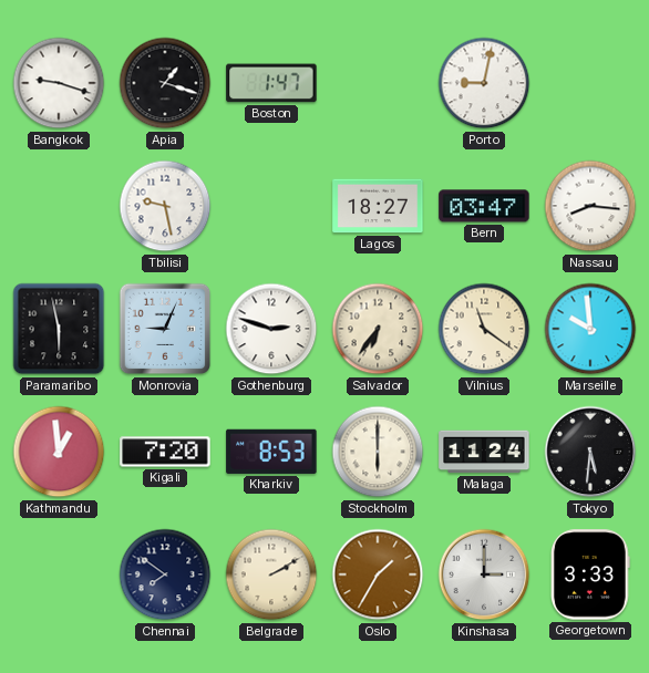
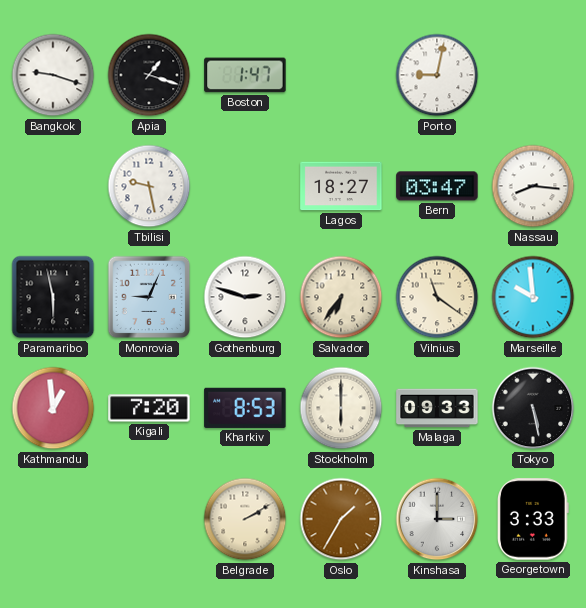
Malaga: 11:24 -> 09:33 (437, 408)
Tokyo: 5:31 -> 5:28 (533, 408)
Chennai: 7:51 -> none (165, 574)
